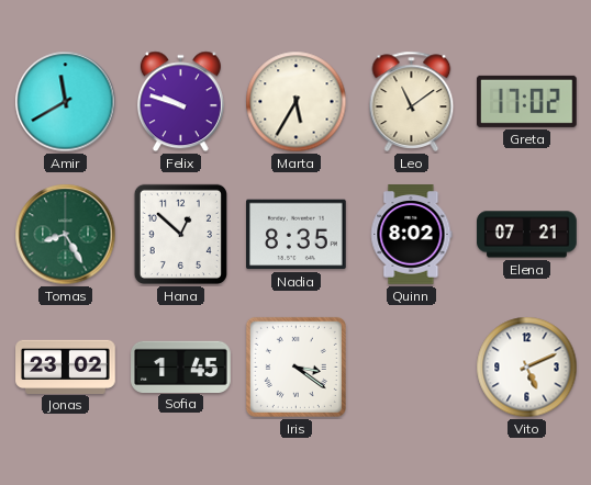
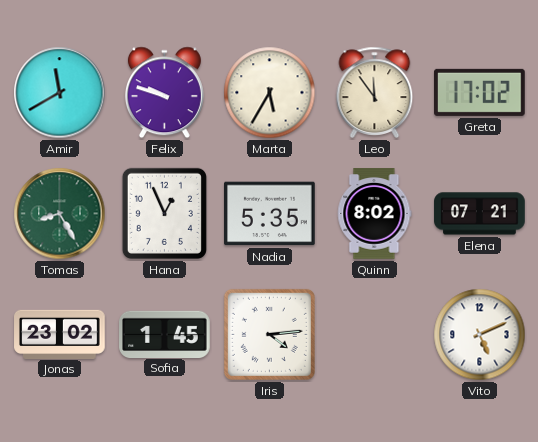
Leo: 11:09 -> 11:54 (375, 92)
Hana: 12:52 -> 12:56 (164, 213)
Nadia: 8:35 -> 5:35 (270, 214)
Iris: 3:21 -> 4:14 (269, 334)
